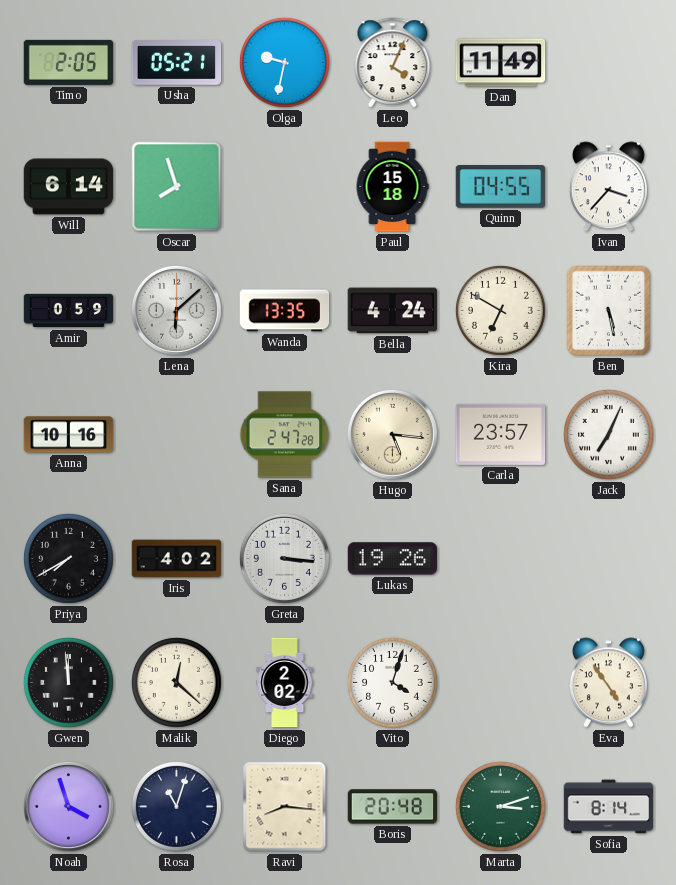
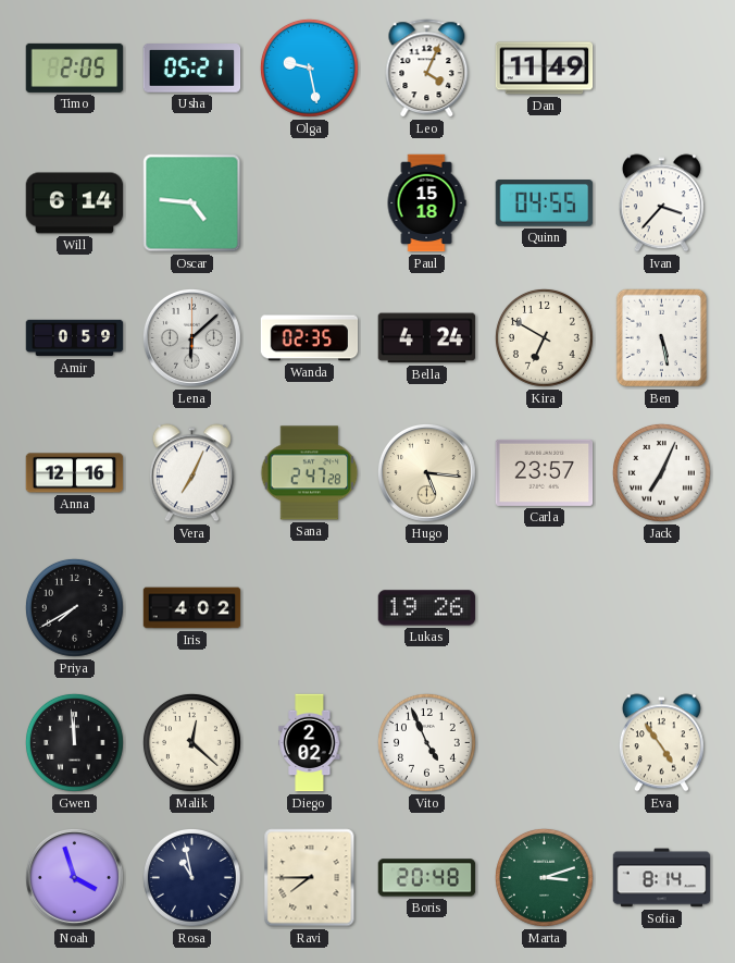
Olga: 9:32 -> 9:28 (309, 67)
Oscar: 7:57 -> 4:46 (192, 203)
Wanda: 13:35 -> 02:35 (310, 338)
Anna: 10:16 -> 12:16 (75, 473)
Vera: none -> 7:04 (191, 473)
Greta: 3:16 -> none (284, 558)
Vito: 4:03 -> 4:56 (426, 742)
Rosa: 11:03 -> 10:58 (191, 877)
Ravi: 8:16 -> 7:45 (310, 878)
